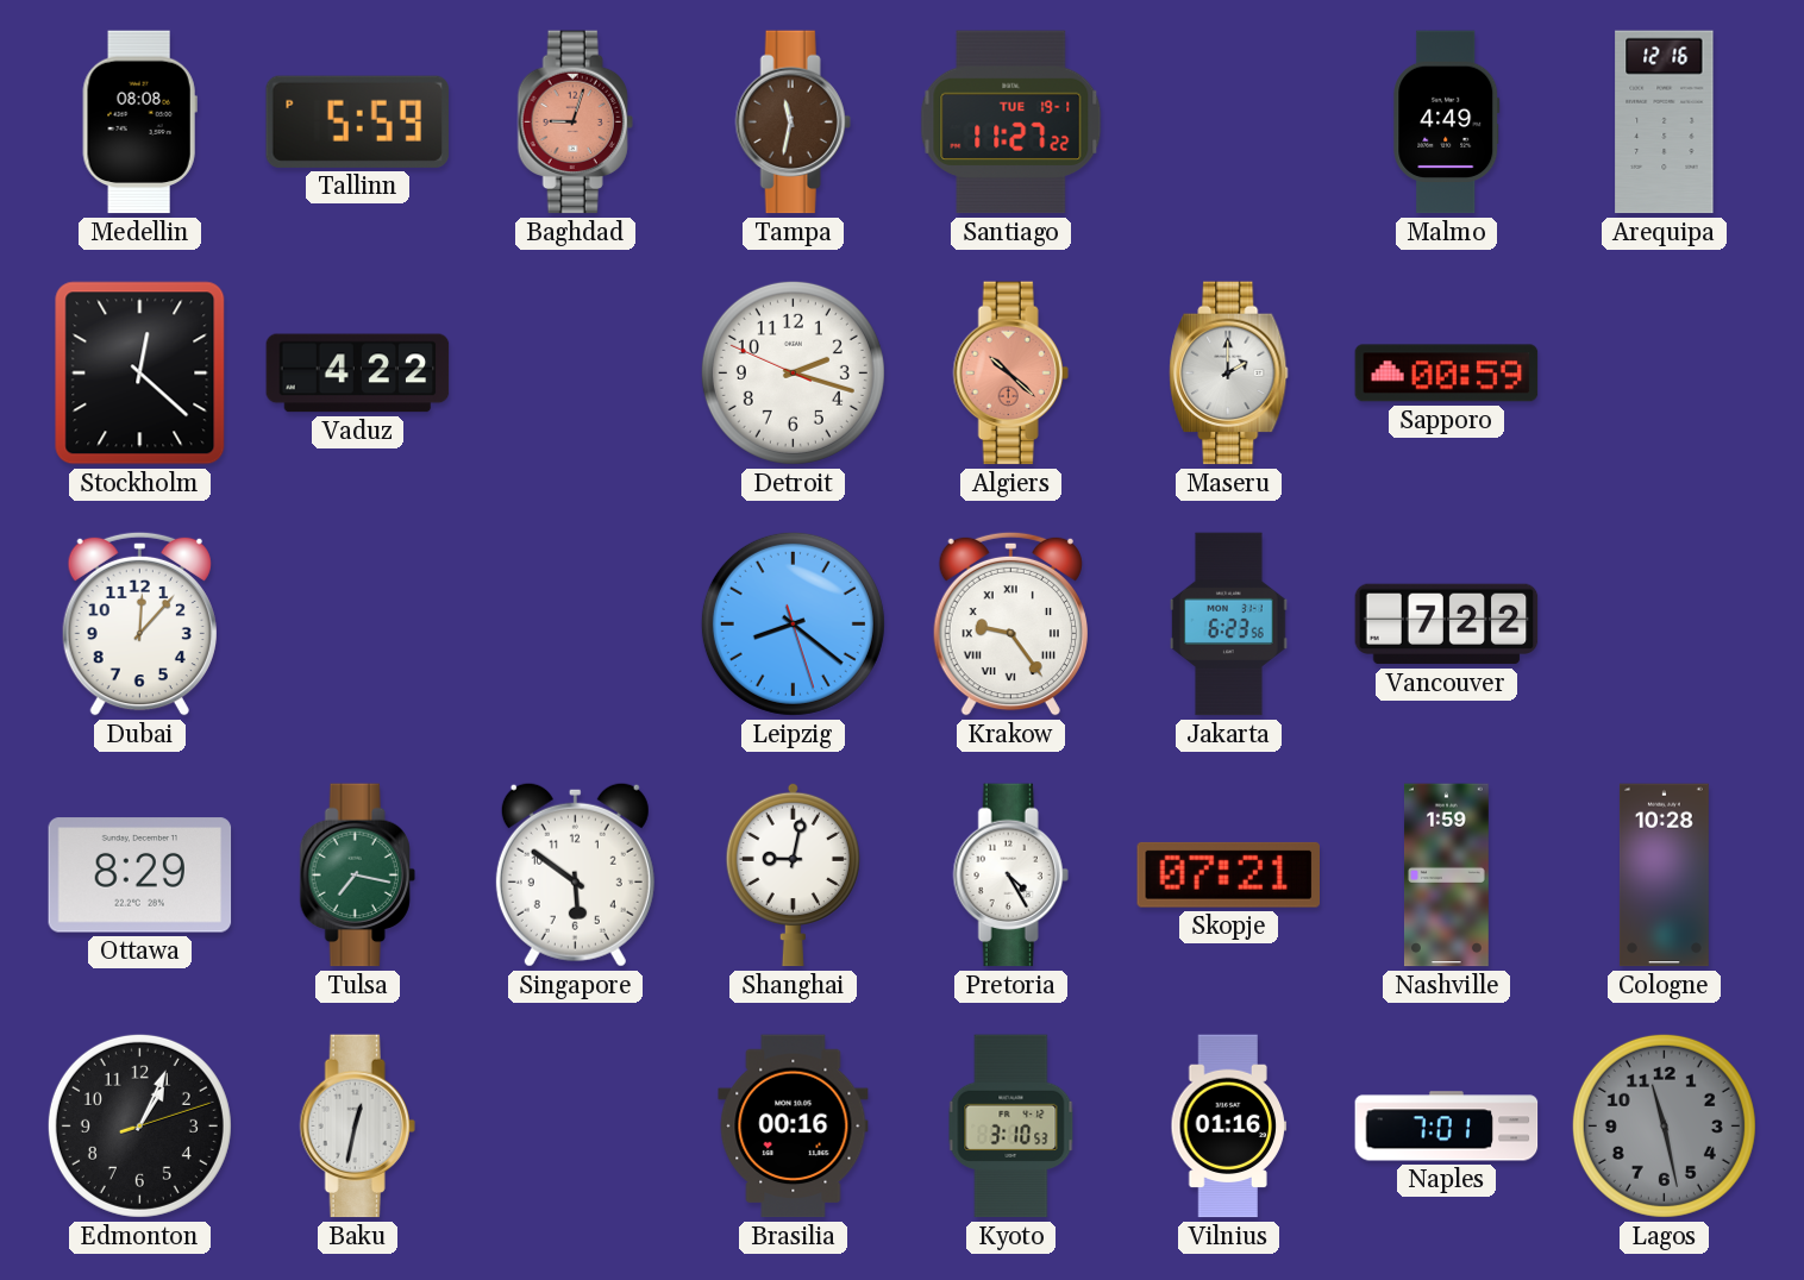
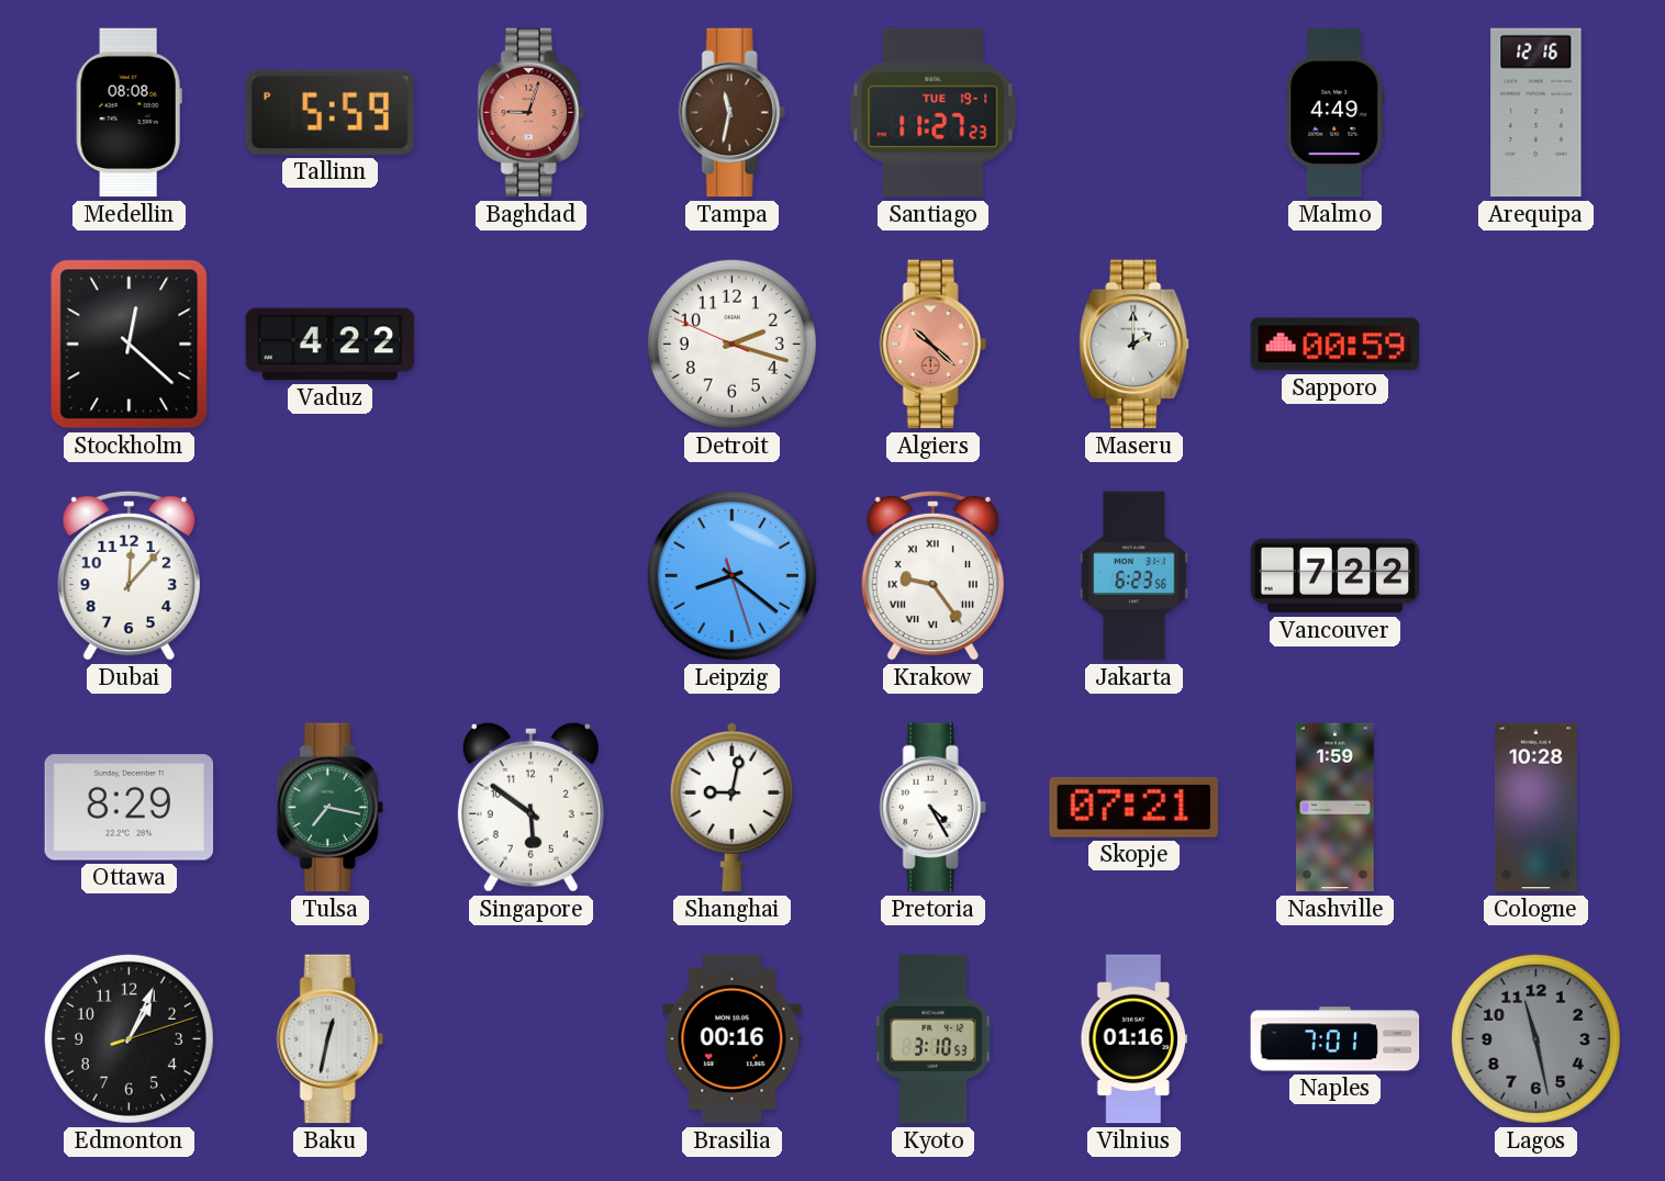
Santiago: 11:27:22 -> 11:27:23 (934, 113)
